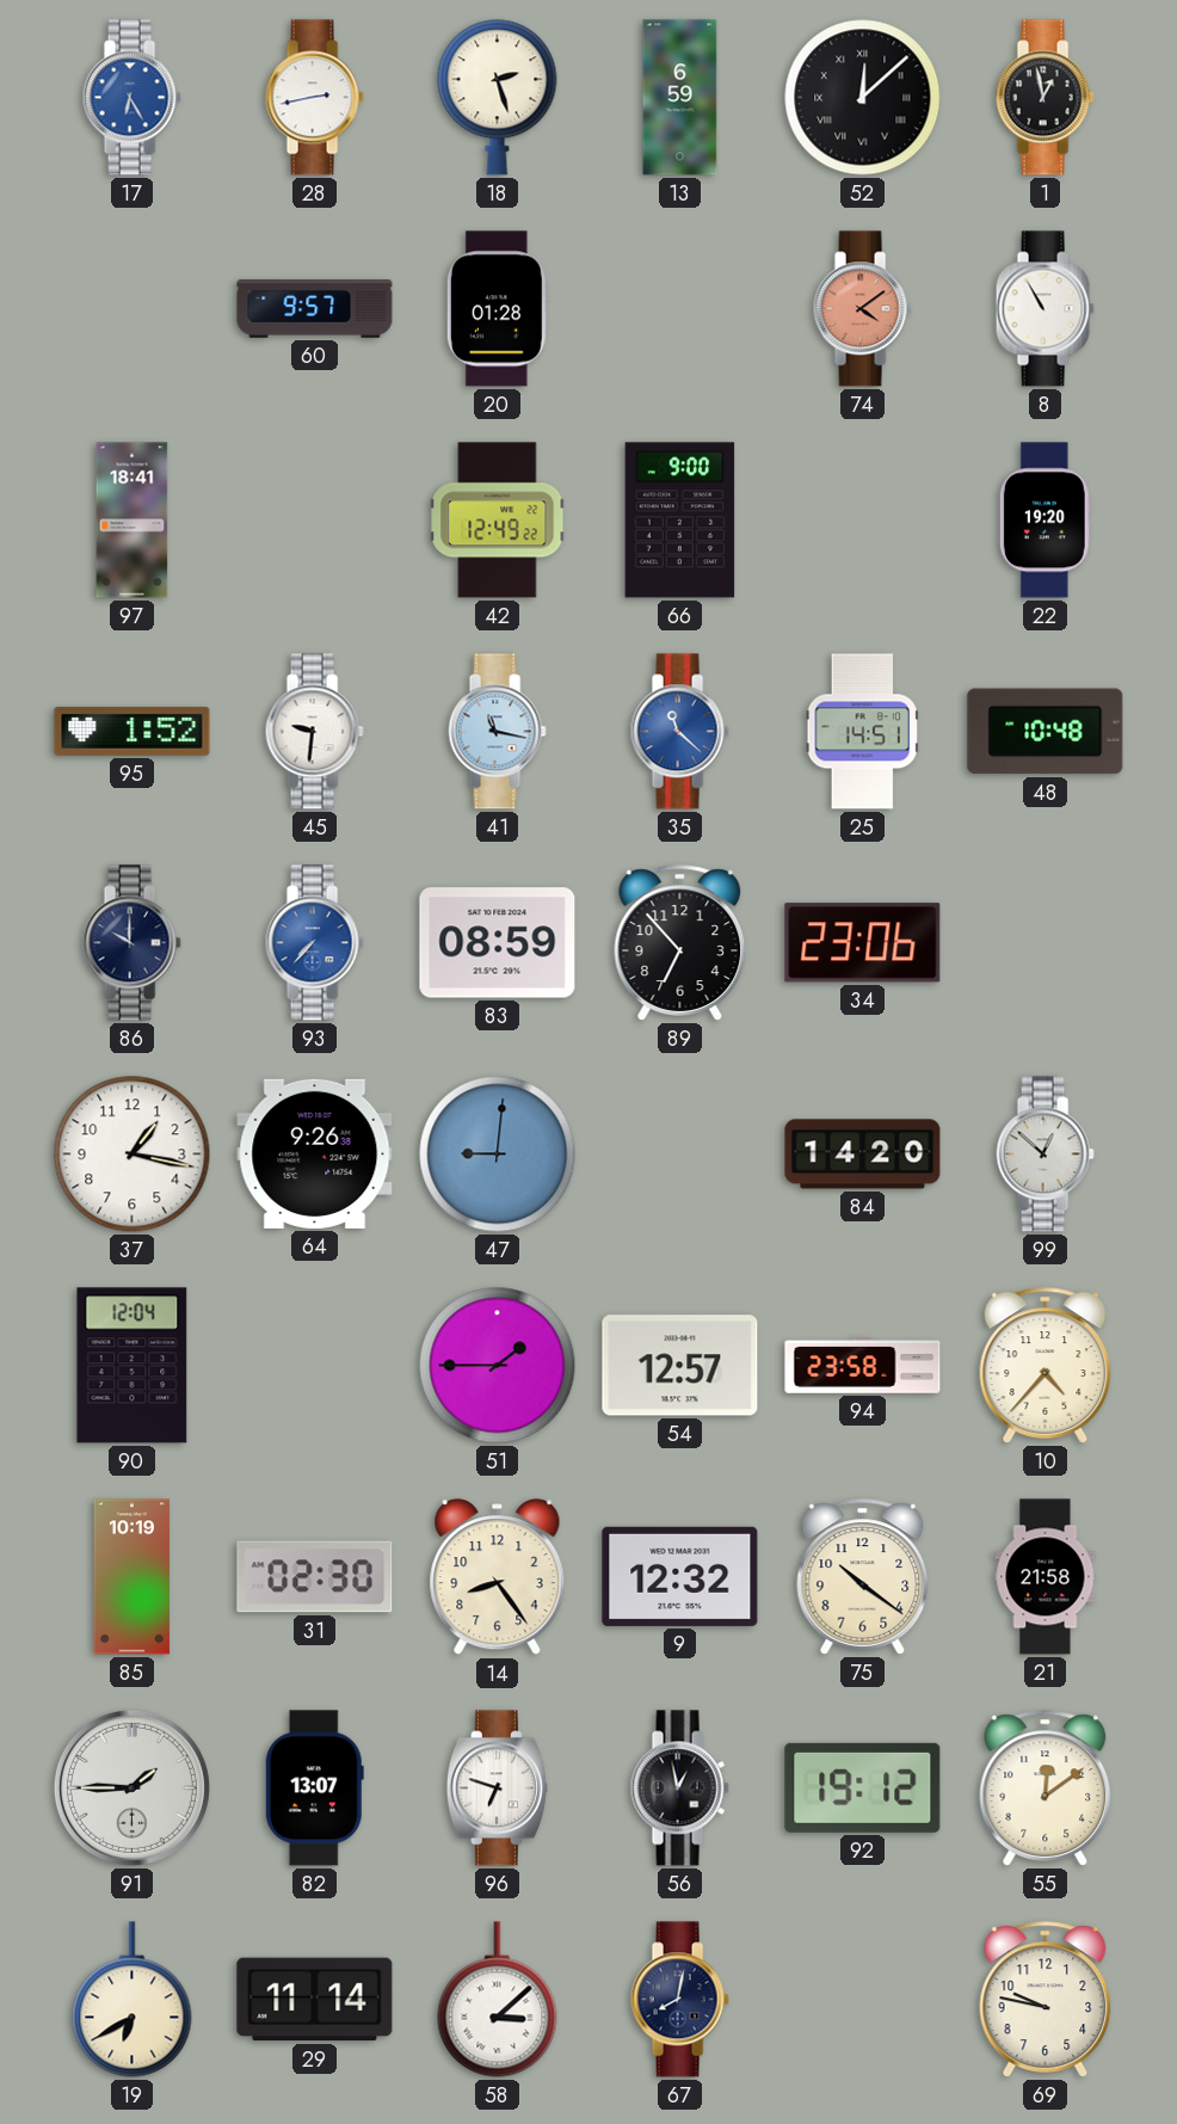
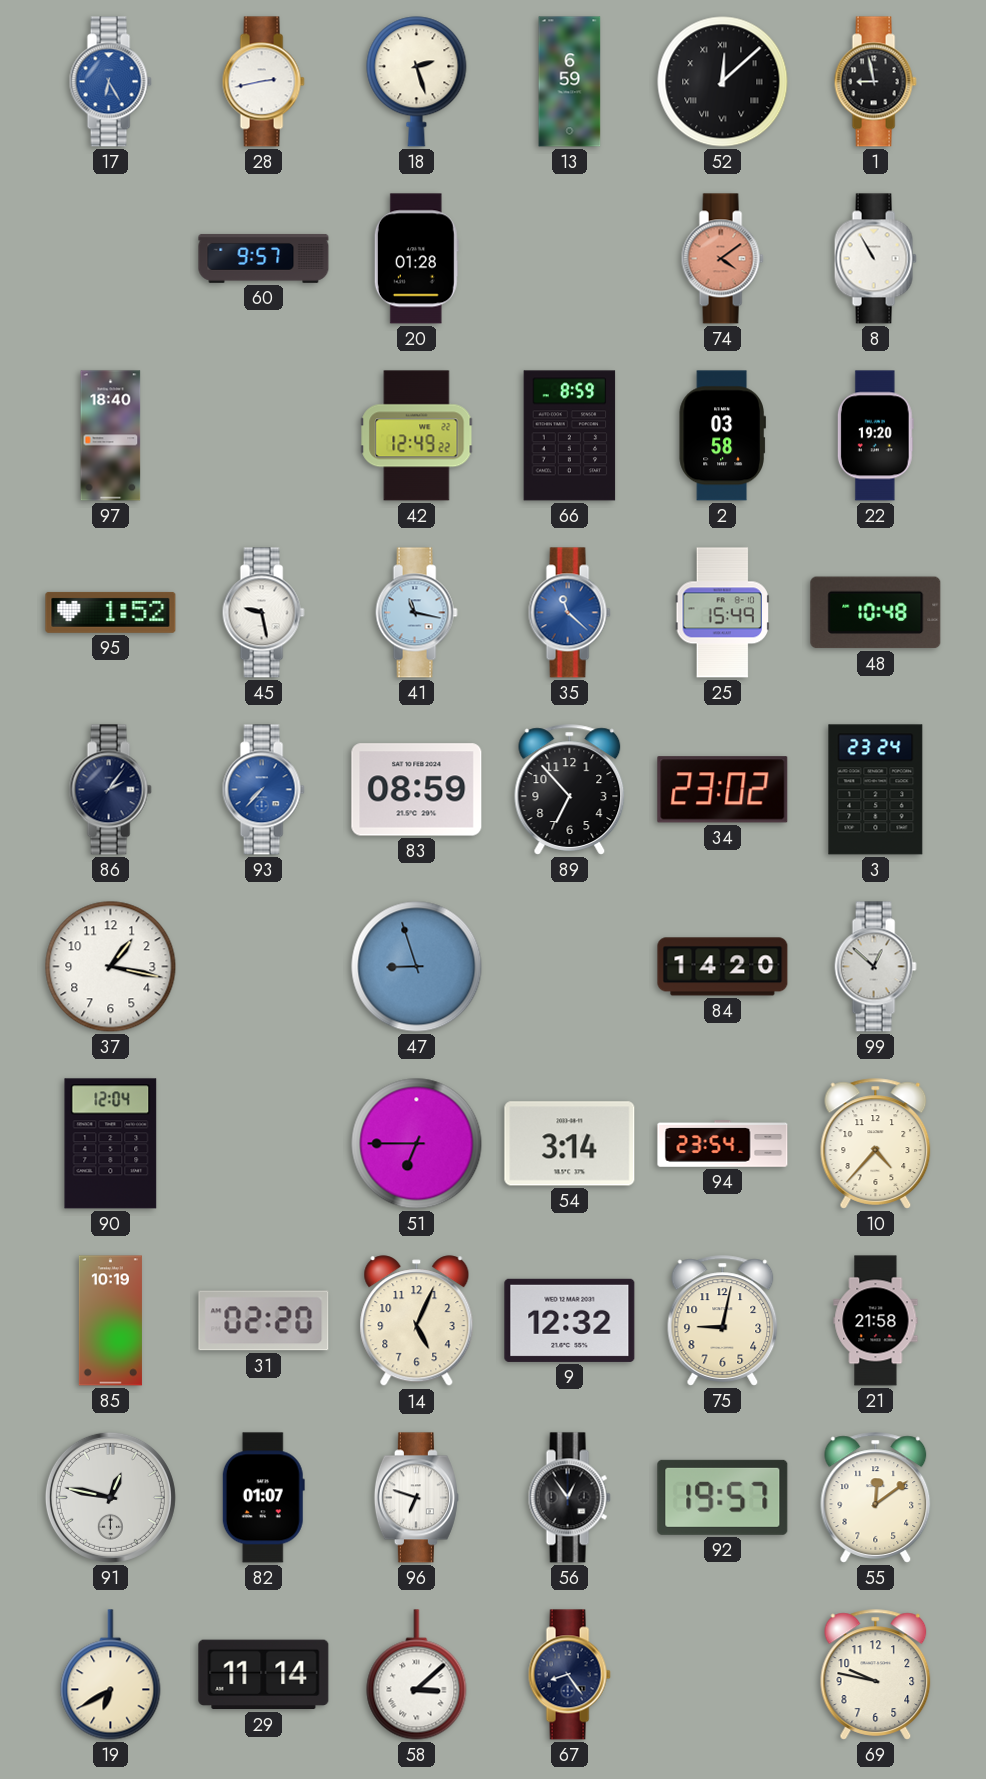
1: 12:58 -> 8:58 (875, 82)
97: 18:41 -> 18:40 (111, 436)
66: 9:00 -> 8:59 (570, 436)
2: none -> 03:58 (722, 436)
45: 9:31 -> 9:28 (263, 613)
25: 14:51 -> 15:49 (722, 613)
86: 10:00 -> 2:06 (110, 790)
34: 23:06 -> 23:02 (723, 790)
3: none -> 23:24 (876, 790)
64: 9:26 -> none (315, 1153)
47: 9:01 -> 8:57 (417, 967)
51: 1:45 -> 6:45 (417, 1144)
54: 12:57 -> 3:14 (570, 1144)
94: 23:58 -> 23:54 (723, 1144)
31: 02:30 -> 02:20 (264, 1321)
14: 8:24 -> 5:04 (417, 1321)
75: 10:21 -> 9:02 (723, 1321)
91: 1:45 -> 12:47 (110, 1497)
82: 13:07 -> 01:07 (263, 1498)
56: 12:58 -> 12:54 (569, 1498)
92: 19:12 -> 19:57 (723, 1497)
67: 8:02 -> 8:24 (569, 1675)
